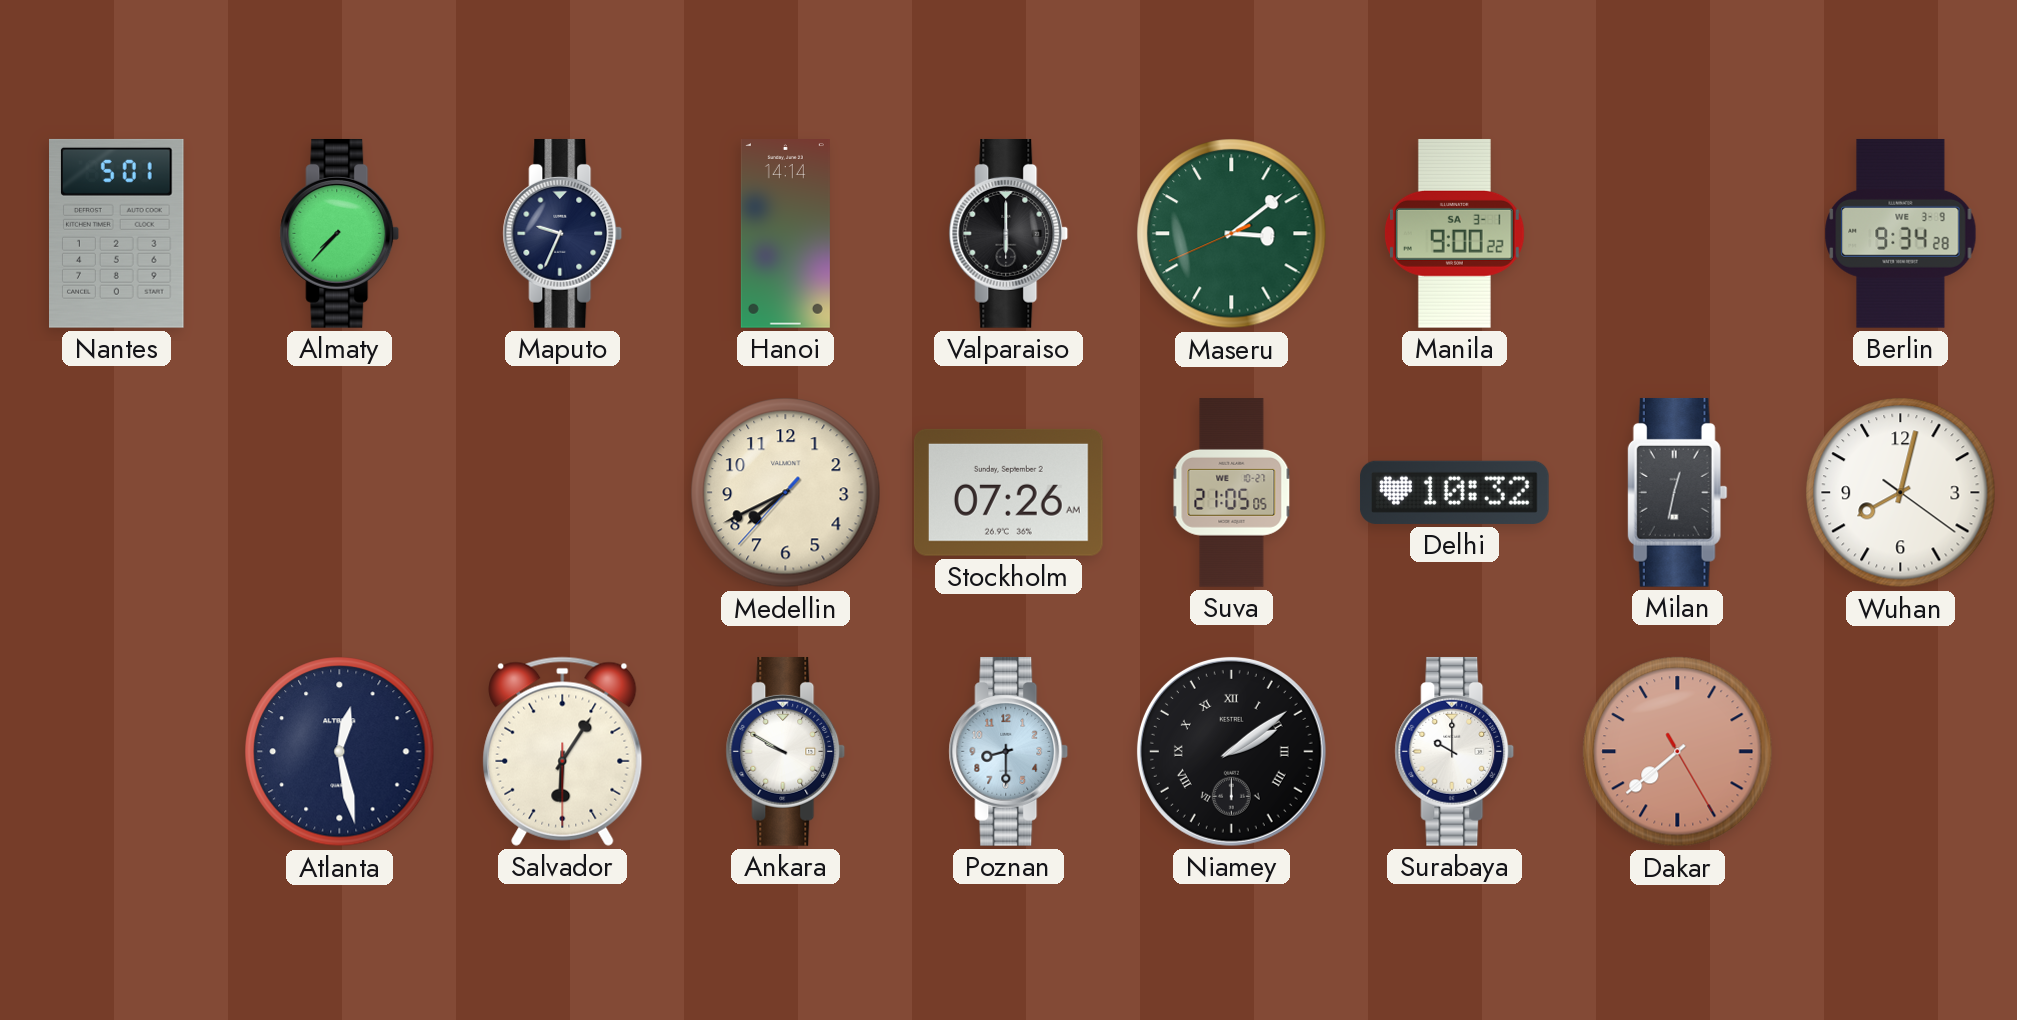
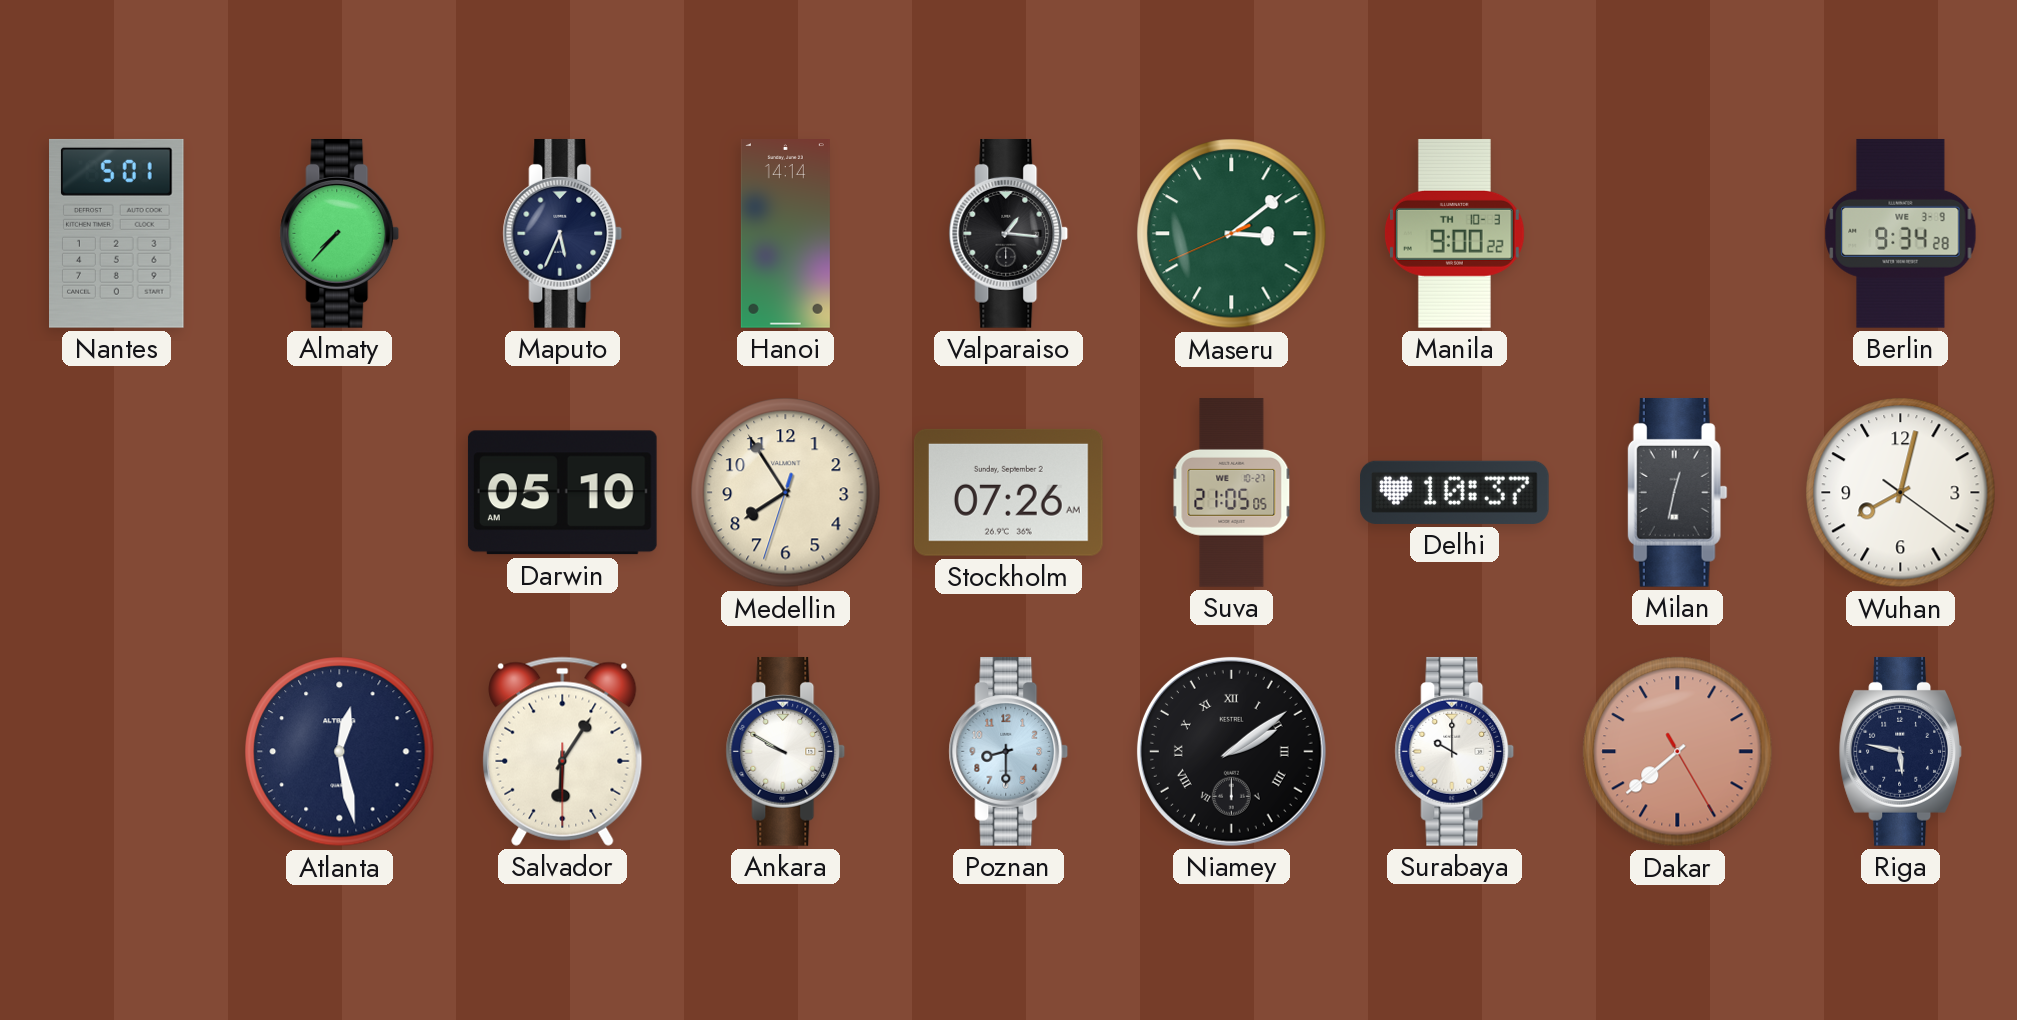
Maputo: 9:34 -> 5:34 (563, 233)
Valparaiso: 6:00 -> 1:16 (1009, 233)
Manila date: SA 3-1 -> TH 10-3 (1454, 233)
Darwin: none -> 05:10 (562, 493)
Medellin: 7:40 -> 7:54 (786, 493)
Delhi: 10:32 -> 10:37 (1455, 492)
Riga: none -> 5:47 (1900, 751)
